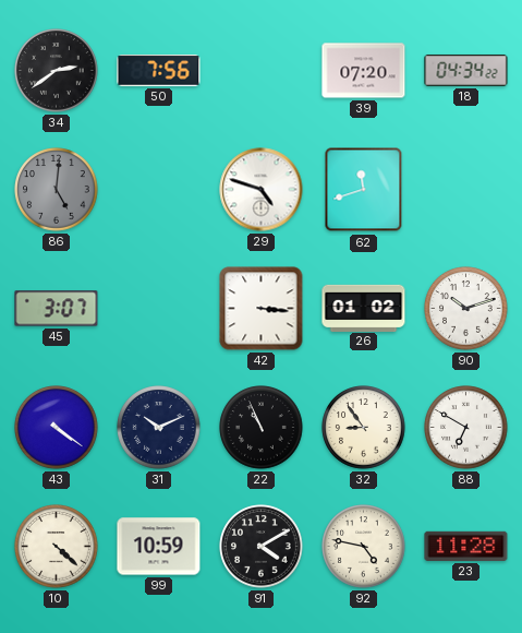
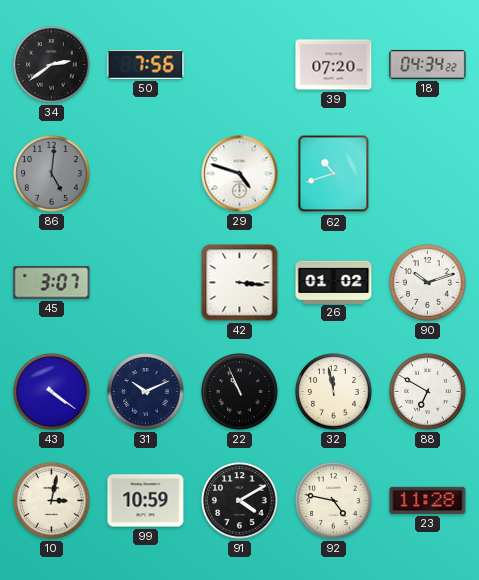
62: 11:42 -> 10:42 (334, 174)
32: 8:54 -> 11:58 (334, 392)
10: 4:22 -> 3:02 (52, 501)
